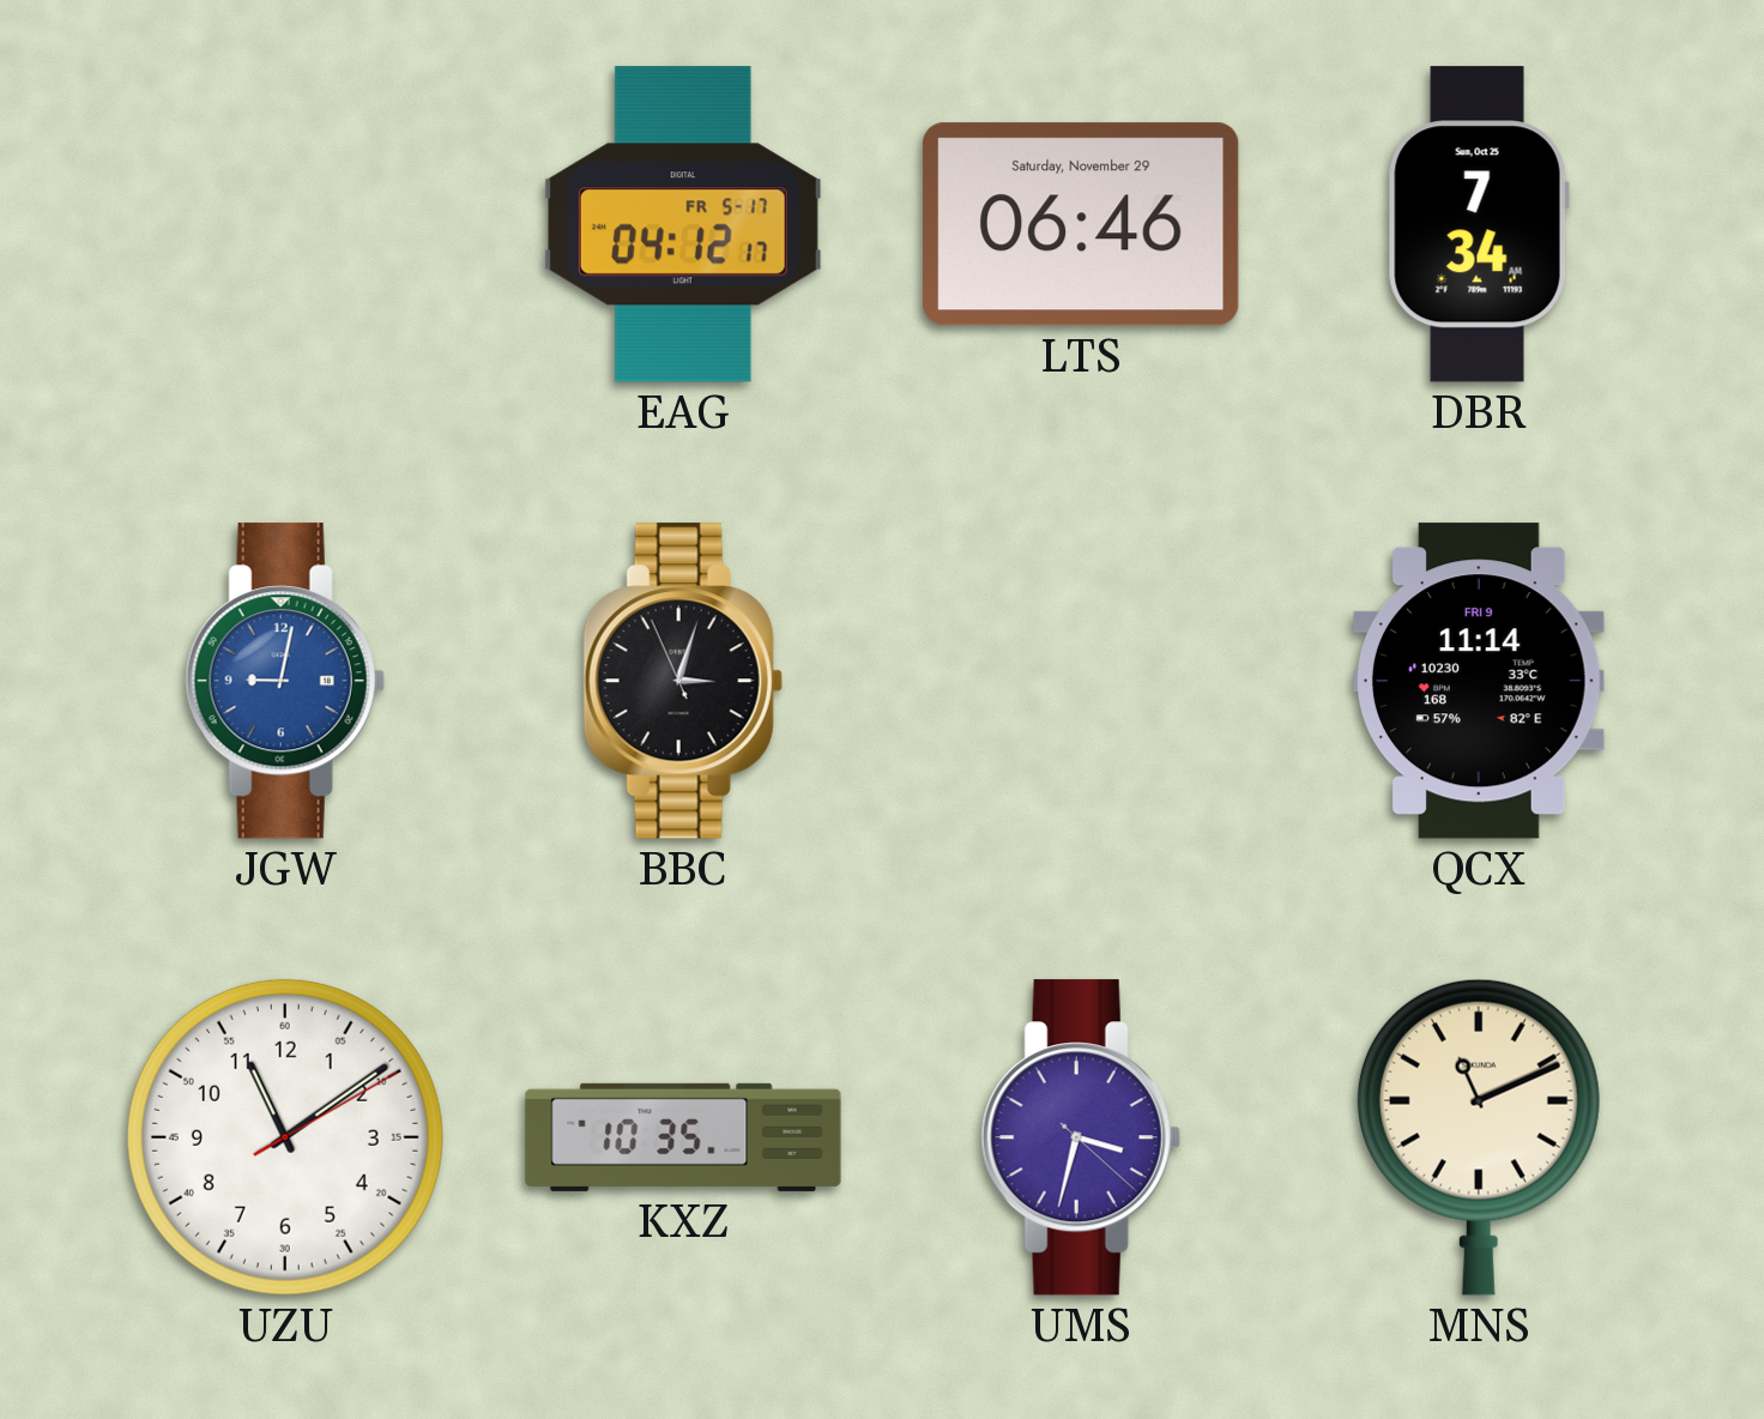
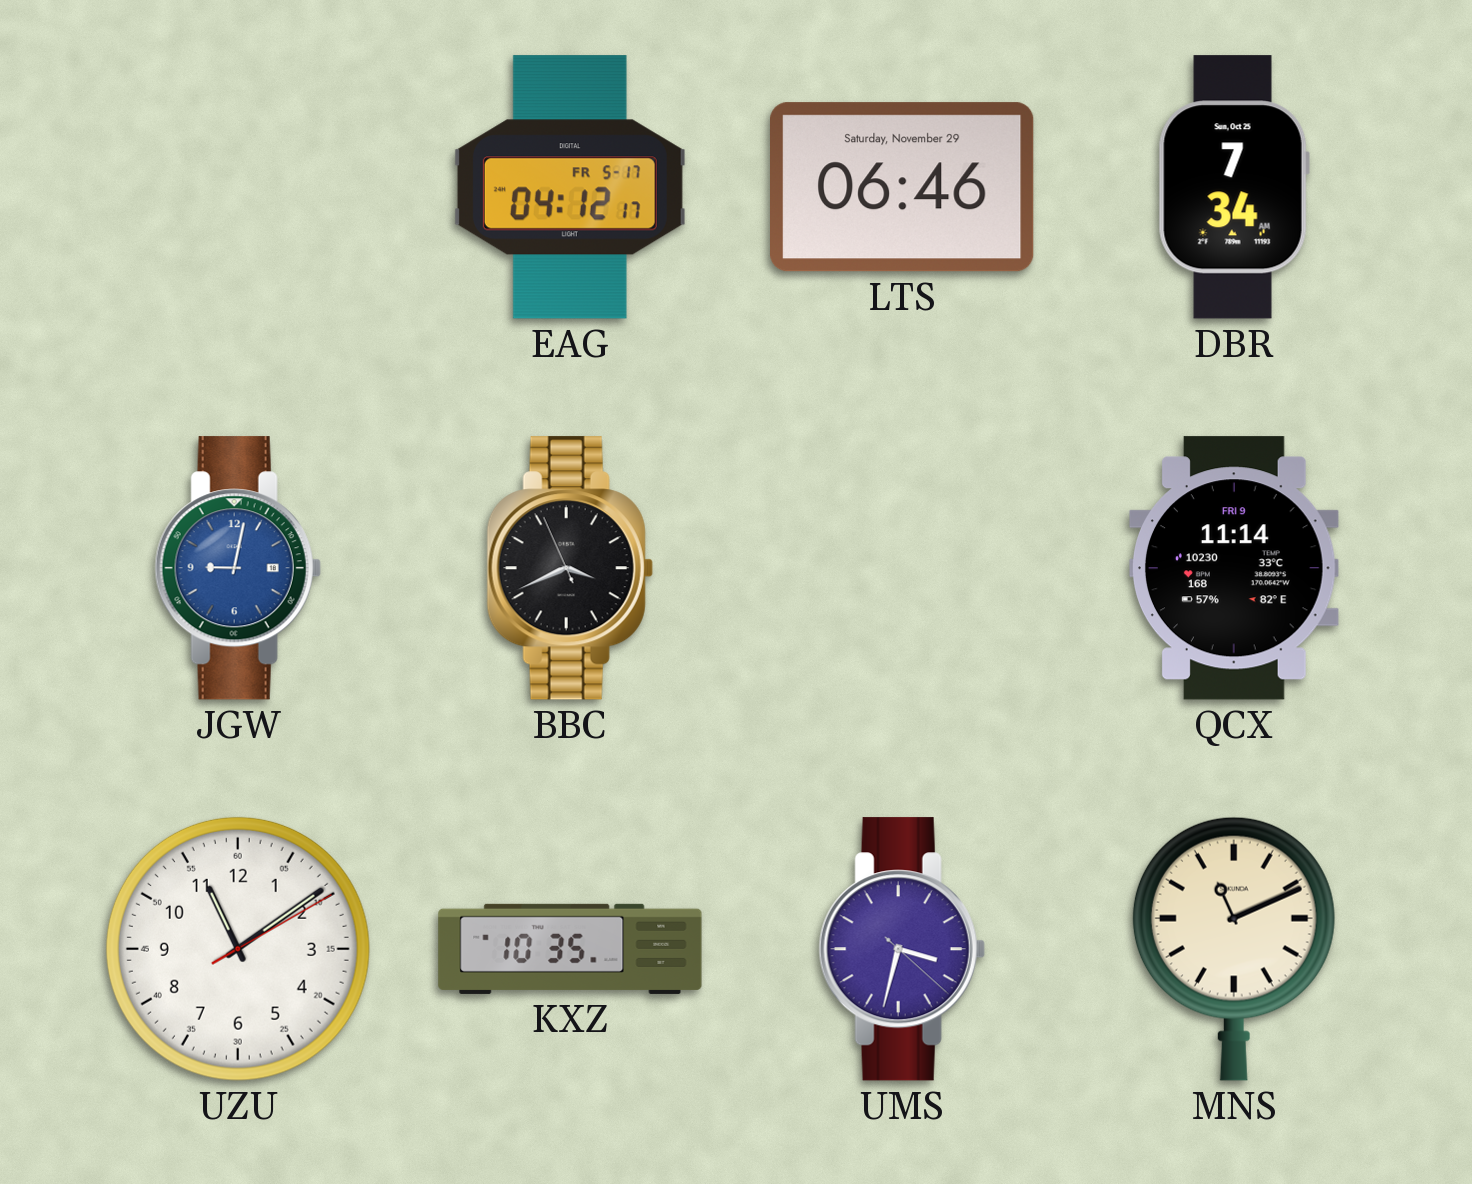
BBC: 3:02 -> 3:40 (570, 568)
